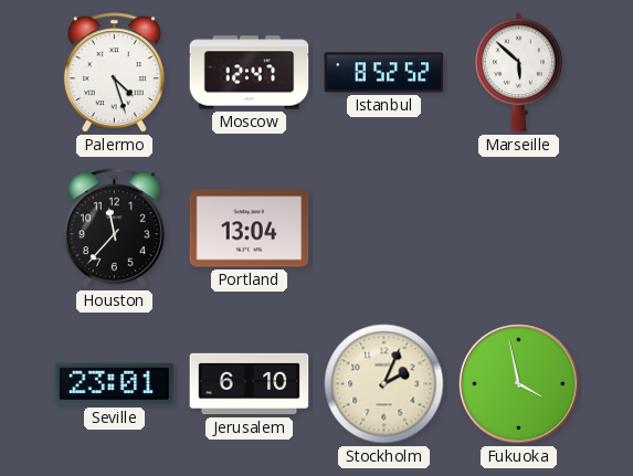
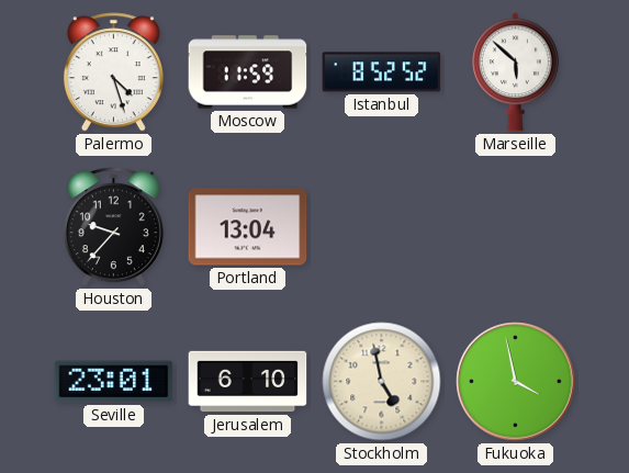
Moscow: 12:47 -> 11:59 (248, 72)
Houston: 11:37 -> 9:37 (113, 227)
Stockholm: 2:04 -> 4:58 (382, 382)
